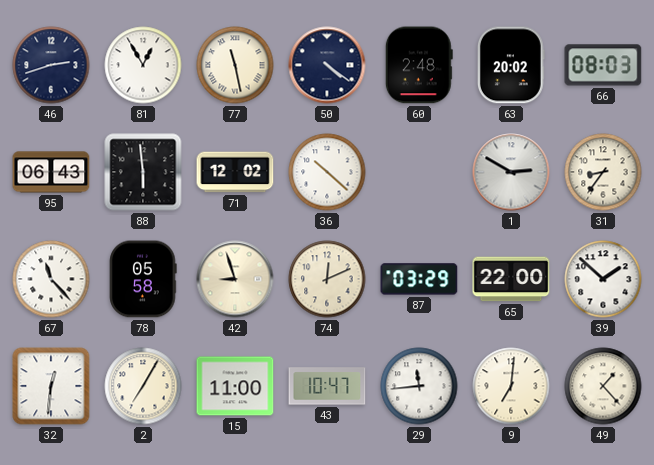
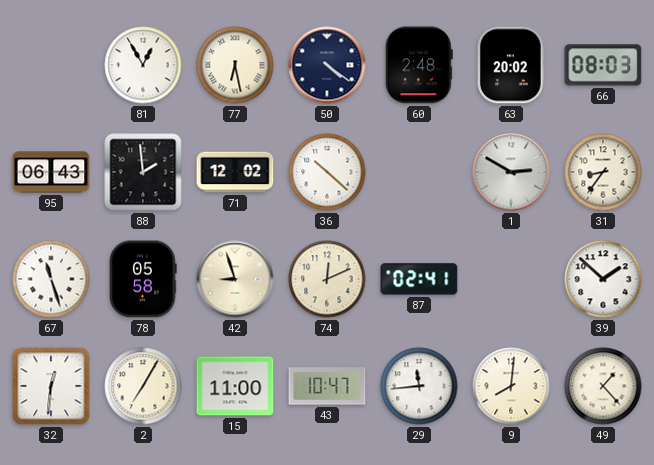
46: 2:42 -> none (51, 65)
77: 11:28 -> 6:28 (235, 65)
88: 5:59 -> 1:59 (143, 172)
67: 11:23 -> 11:27 (51, 279)
87: 03:29 -> 02:41 (419, 279)
65: 22:00 -> none (511, 279)
9: 7:01 -> 8:01 (511, 386)
